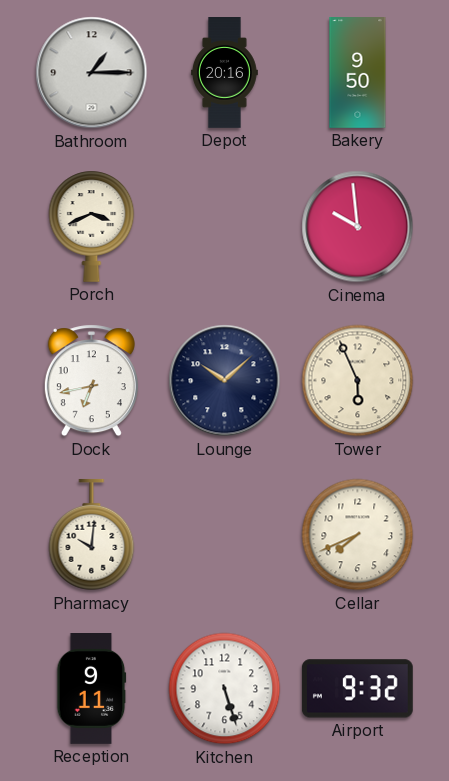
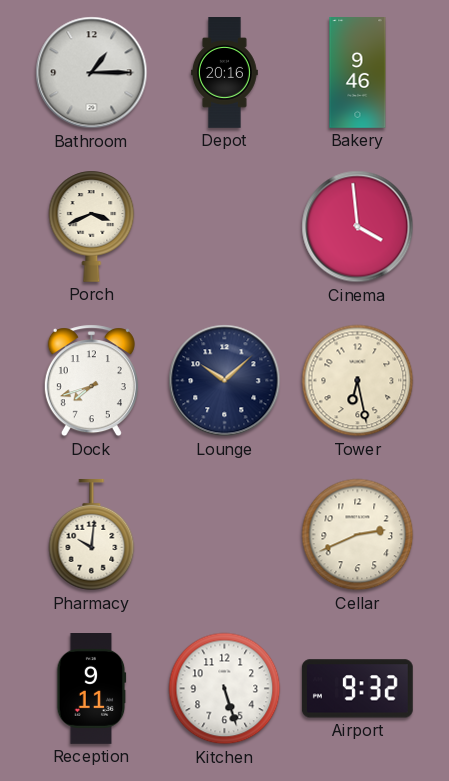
Bakery: 9:50 -> 9:46 (358, 73)
Cinema: 9:59 -> 3:59 (358, 227)
Dock: 6:43 -> 7:42 (91, 381)
Tower: 5:56 -> 6:28 (358, 381)
Cellar: 7:41 -> 2:41 (358, 535)
